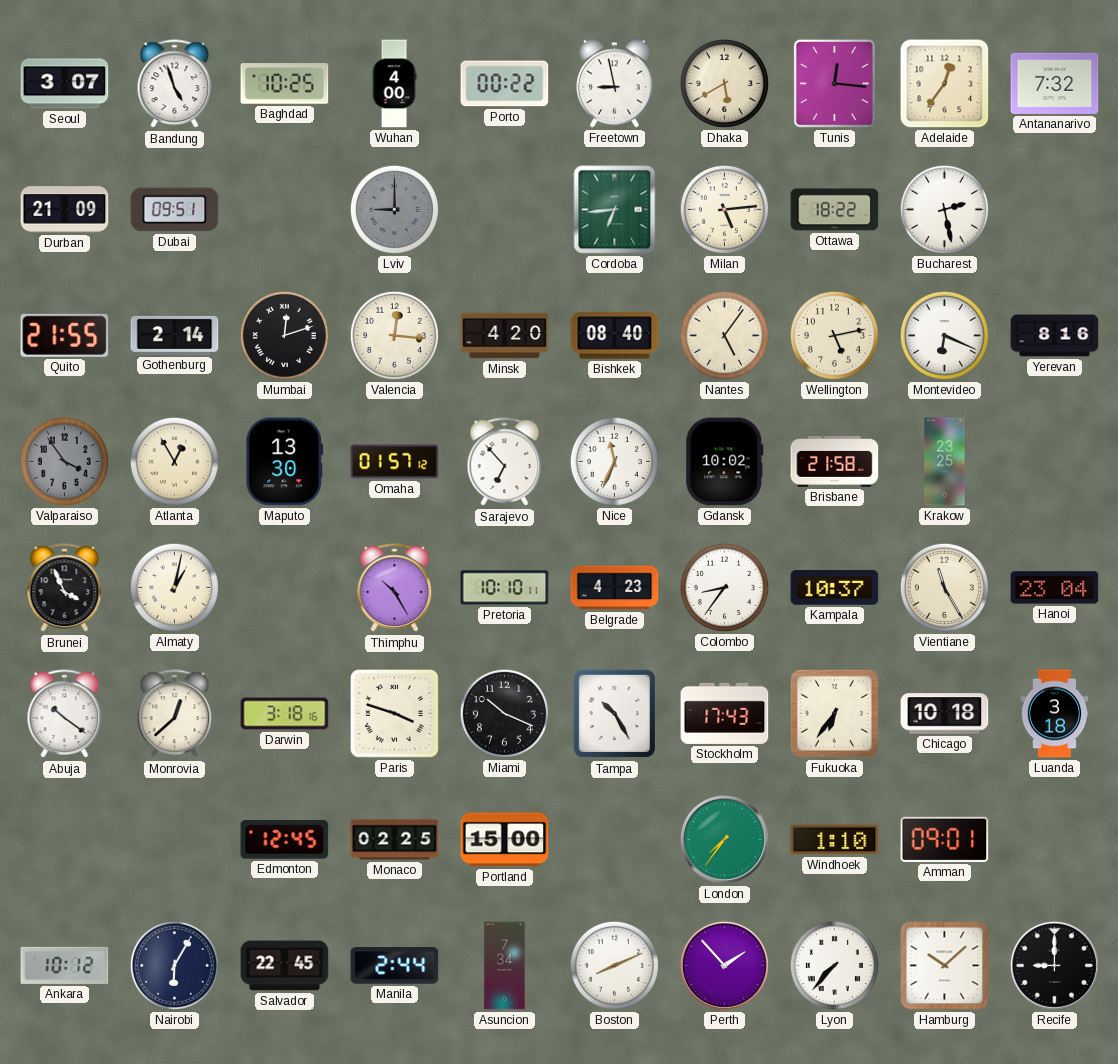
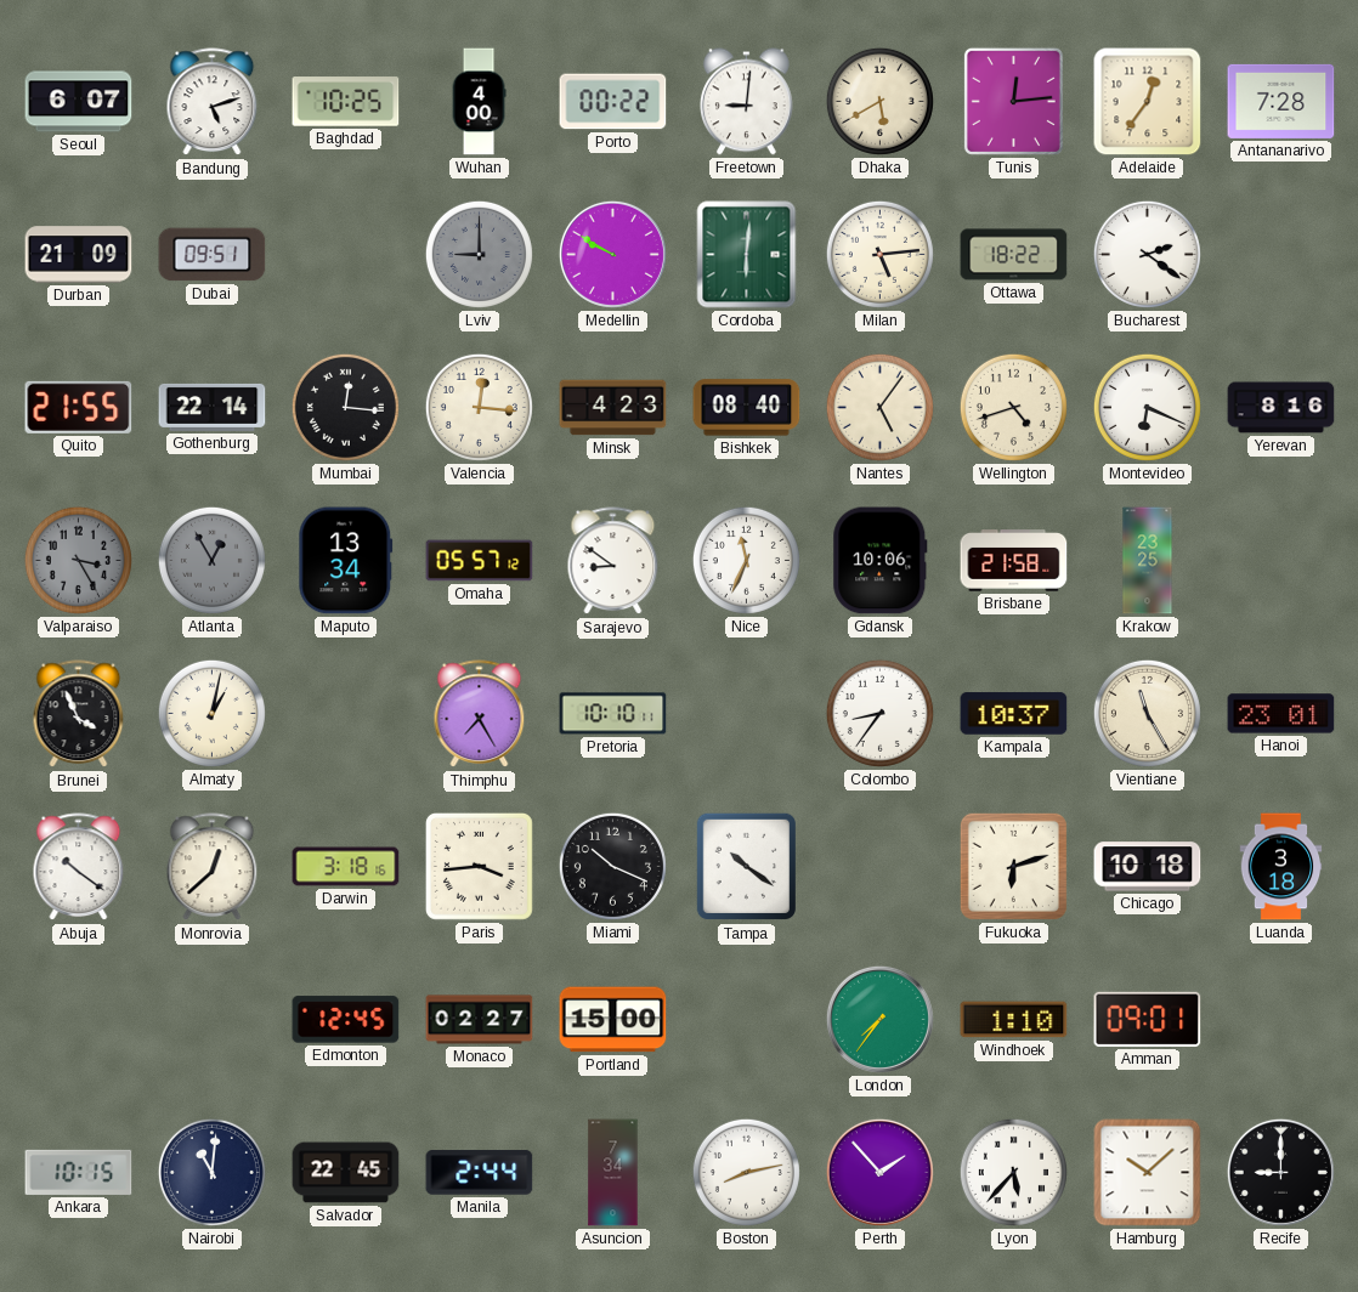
Seoul: 3:07 -> 6:07 (79, 102)
Bandung: 4:57 -> 5:12 (213, 102)
Freetown: 8:58 -> 9:01 (747, 102)
Tunis: 12:16 -> 12:14 (1013, 101)
Antananarivo: 7:32 -> 7:28 (1281, 101)
Medellin: none -> 9:50 (612, 254)
Cordoba: 6:44 -> 6:01 (747, 255)
Bucharest: 2:28 -> 2:21 (1147, 254)
Gothenburg: 2:14 -> 22:14 (213, 407)
Mumbai: 12:12 -> 12:16 (345, 407)
Minsk: 4:20 -> 4:23 (613, 408)
Wellington: 5:13 -> 4:42 (1013, 407)
Valparaiso: 3:54 -> 3:25 (78, 560)
Atlanta dial: cream -> grey (211, 560)
Maputo: 13:30 -> 13:34 (346, 561)
Omaha: 01:57 -> 05:57 (480, 561)
Sarajevo: 6:53 -> 8:51 (613, 561)
Gdansk: 10:02 -> 10:06 (881, 561)
Thimphu: 10:25 -> 7:25 (480, 714)
Belgrade: 4:23 -> none (615, 588)
Hanoi: 23:04 -> 23:01 (1281, 714)
Paris: 3:48 -> 3:44 (479, 866)
Tampa: 10:25 -> 10:21 (746, 867)
Stockholm: 17:43 -> none (725, 713)
Fukuoka: 6:36 -> 6:12 (1013, 866)
Monaco: 02:25 -> 02:27 (480, 1020)
Ankara: 10:12 -> 10:15 (79, 1172)
Nairobi: 6:05 -> 11:01 (211, 1172)
Boston: 8:11 -> 8:13 (746, 1172)
Lyon: 7:37 -> 5:37 (1013, 1172)
